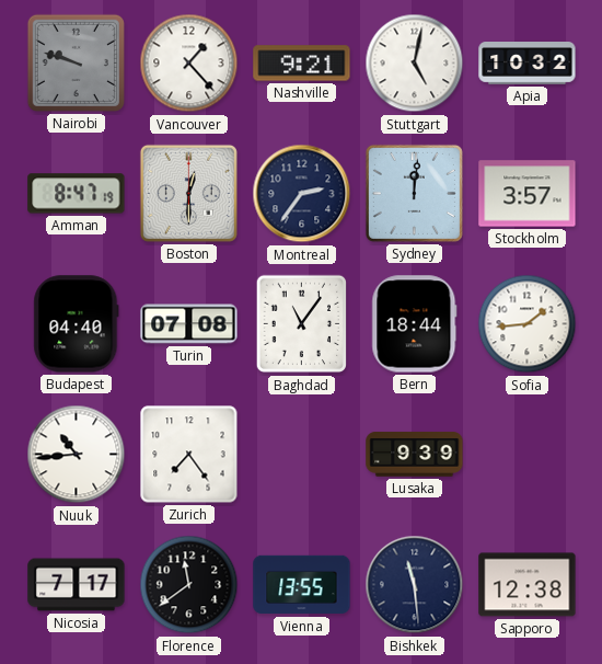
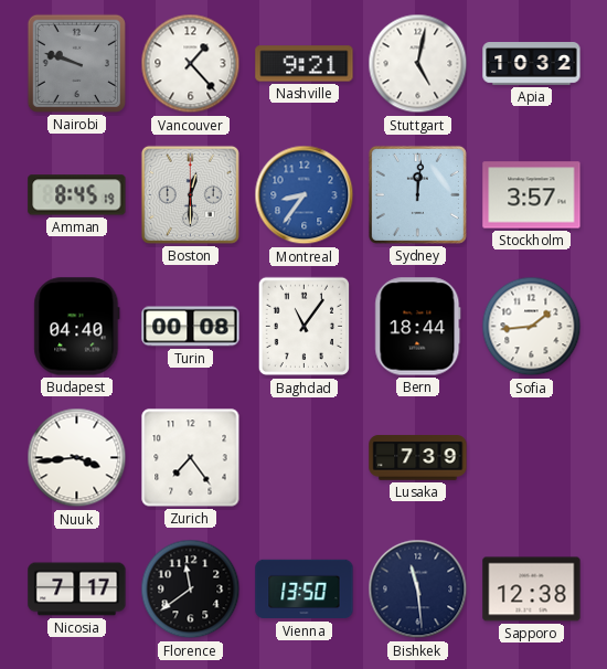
Amman: 8:47 -> 8:45 (77, 195)
Montreal: 2:36 -> 8:36 (305, 195)
Montreal dial: navy -> blue (305, 195)
Turin: 07:08 -> 00:08 (191, 327)
Nuuk: 10:44 -> 3:44 (77, 458)
Lusaka: 9:39 -> 7:39 (418, 458)
Vienna: 13:55 -> 13:50 (305, 590)
